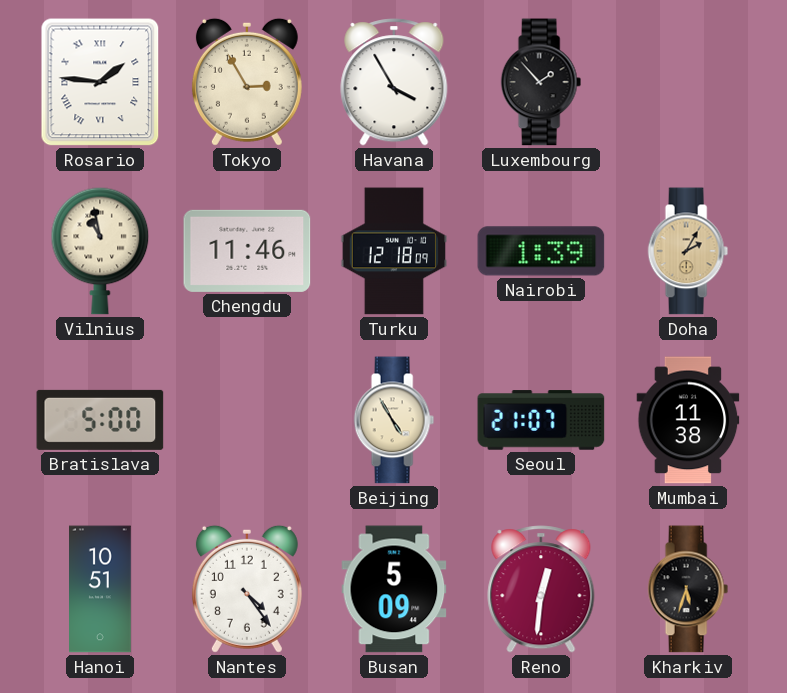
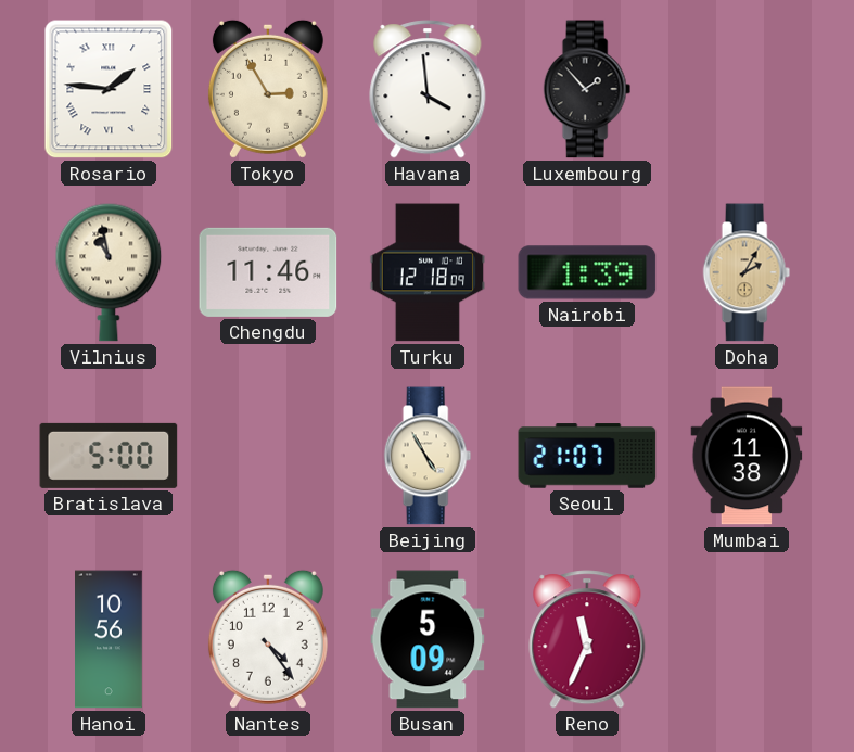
Havana: 3:55 -> 3:59 (428, 89)
Hanoi: 10:51 -> 10:56 (110, 639)
Reno: 12:31 -> 11:34 (587, 639)
Kharkiv: 5:33 -> none (688, 589)
